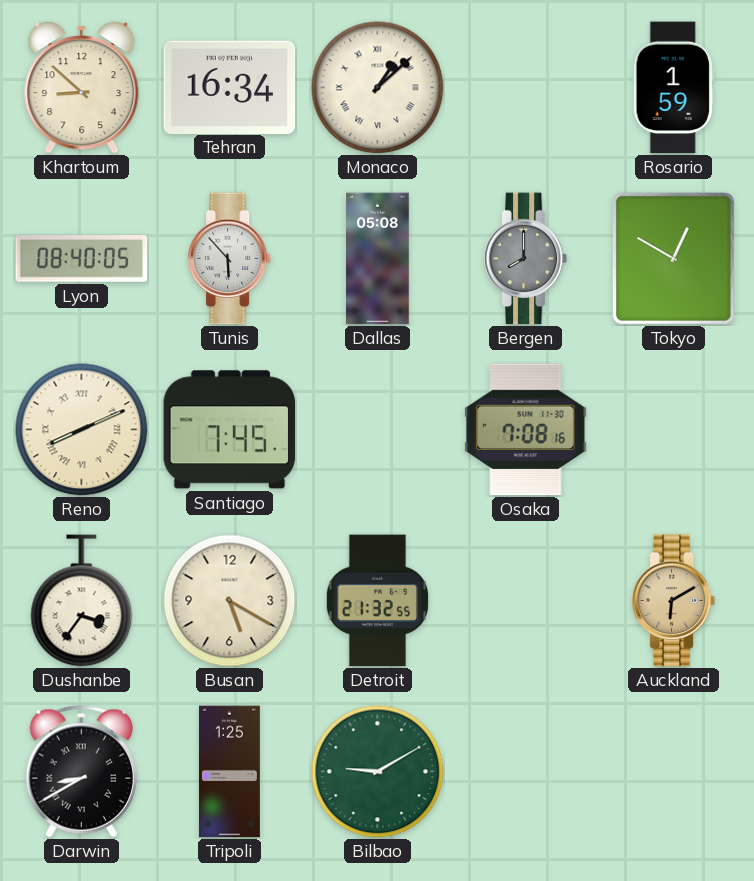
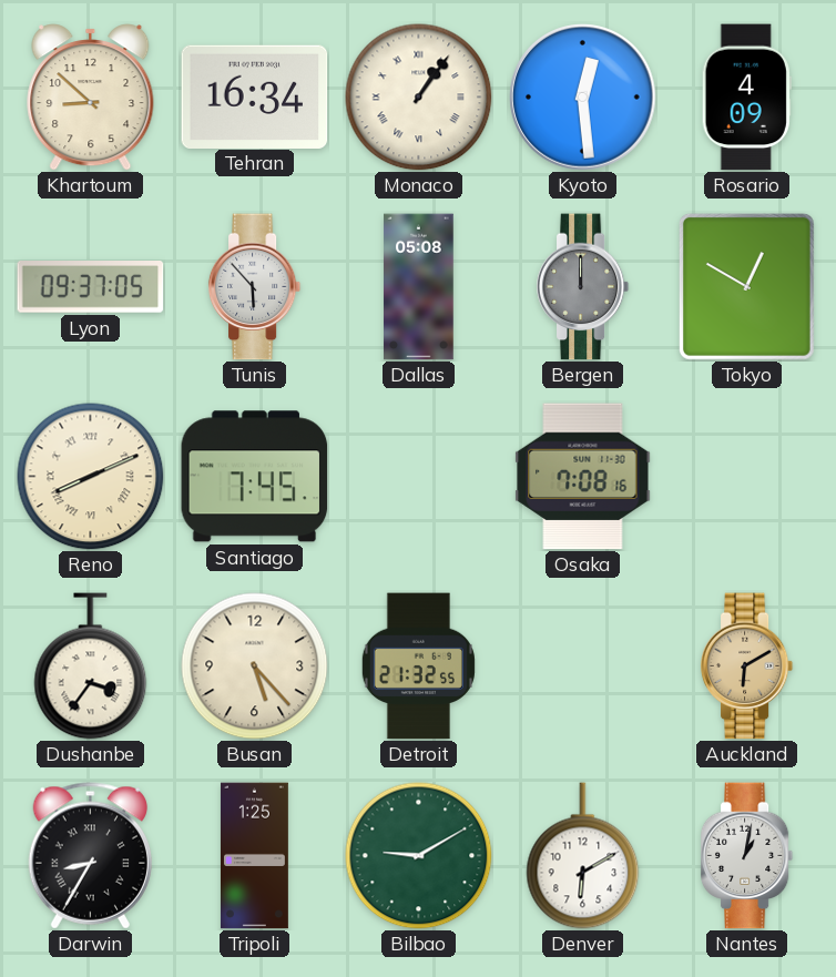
Monaco: 1:08 -> 1:06 (419, 98)
Kyoto: none -> 12:29 (583, 98)
Rosario: 1:59 -> 4:09 (746, 98)
Lyon: 08:40 -> 09:37 (91, 287)
Bergen: 8:00 -> 12:00 (583, 287)
Busan: 5:20 -> 5:23 (255, 666)
Darwin: 8:40 -> 8:35 (90, 856)
Denver: none -> 6:10 (583, 856)
Nantes: none -> 1:02 (747, 856)
